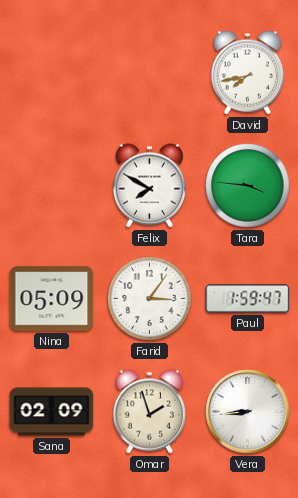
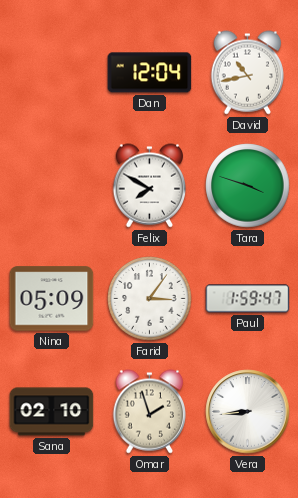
Dan: none -> 12:04 (150, 73)
David: 7:43 -> 10:43 (247, 73)
Tara: 3:46 -> 3:48 (248, 186)
Sana: 02:09 -> 02:10 (52, 412)
